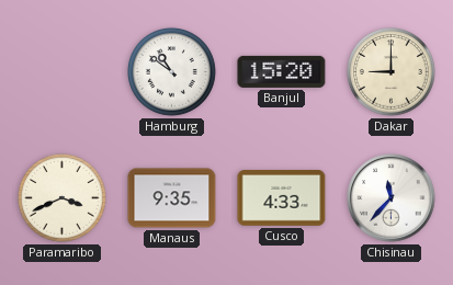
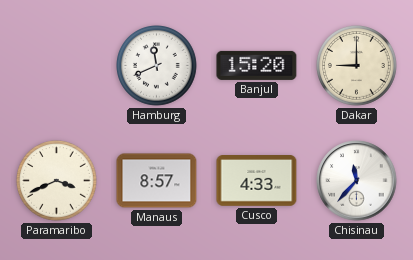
Hamburg: 10:51 -> 11:41 (157, 66)
Manaus: 9:35 -> 8:57 (157, 181)
